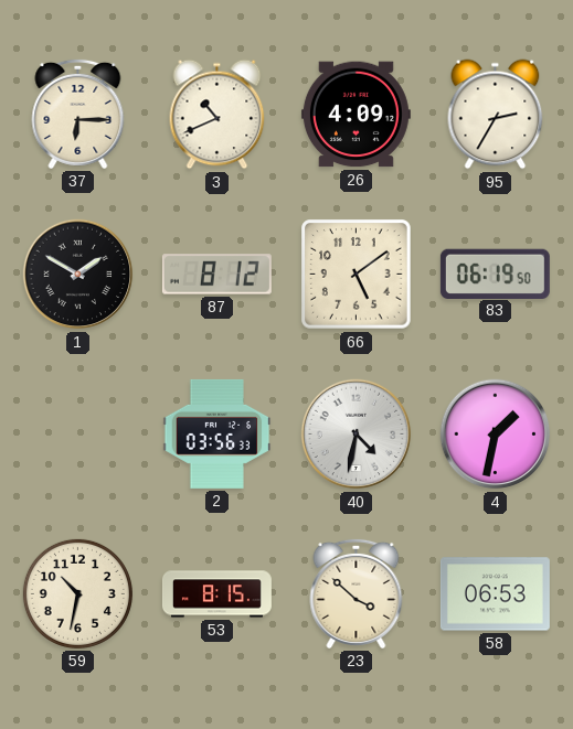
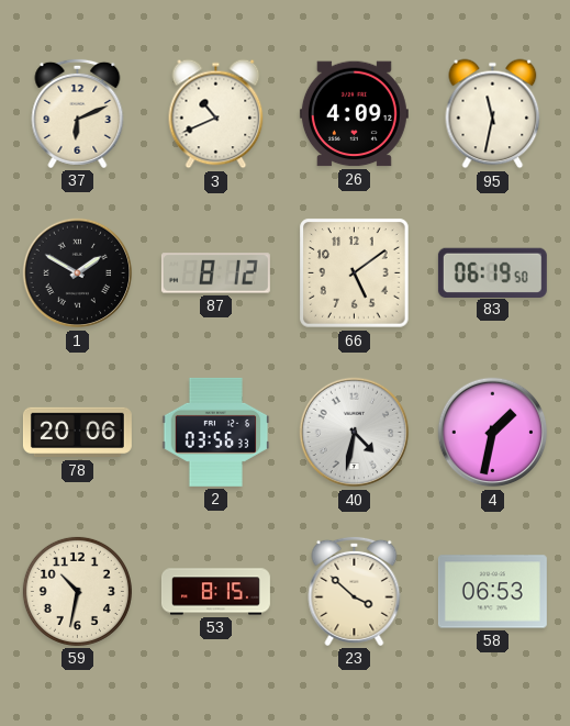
37: 6:15 -> 6:11 (78, 113)
95: 2:35 -> 11:32 (493, 114)
78: none -> 20:06 (77, 433)
